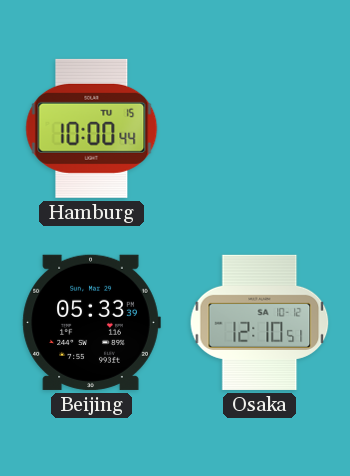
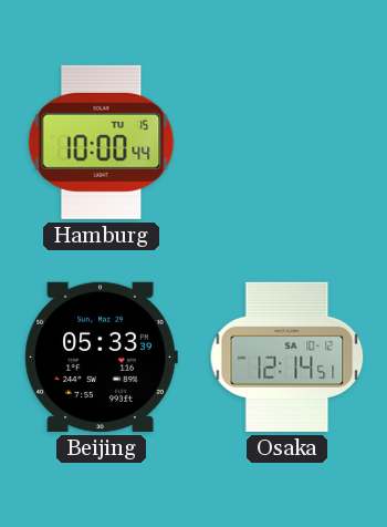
Osaka: 12:10 -> 12:14 (287, 356)
